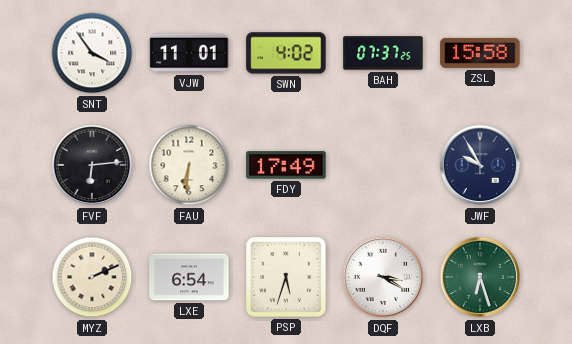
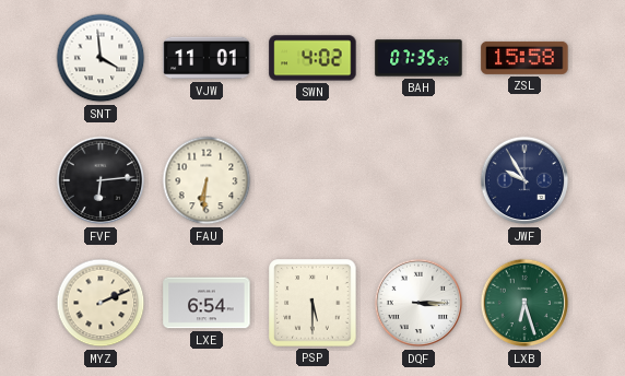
SNT: 3:54 -> 3:59 (101, 58)
BAH: 07:37 -> 07:35 (418, 58)
FDY: 17:49 -> none (286, 165)
PSP: 5:33 -> 5:30 (312, 303)
DQF: 3:20 -> 3:15 (418, 303)
